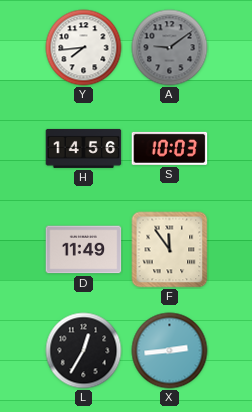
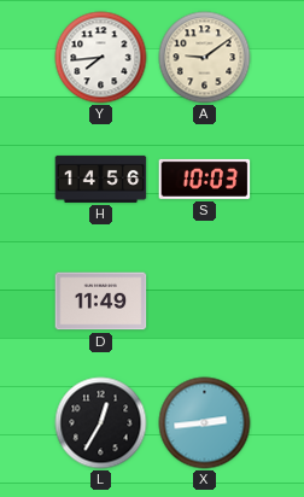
A dial: grey -> cream (205, 58)
F: 11:54 -> none (170, 250)
